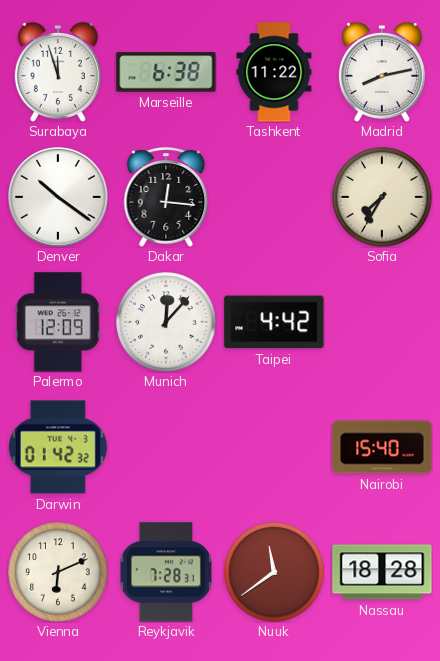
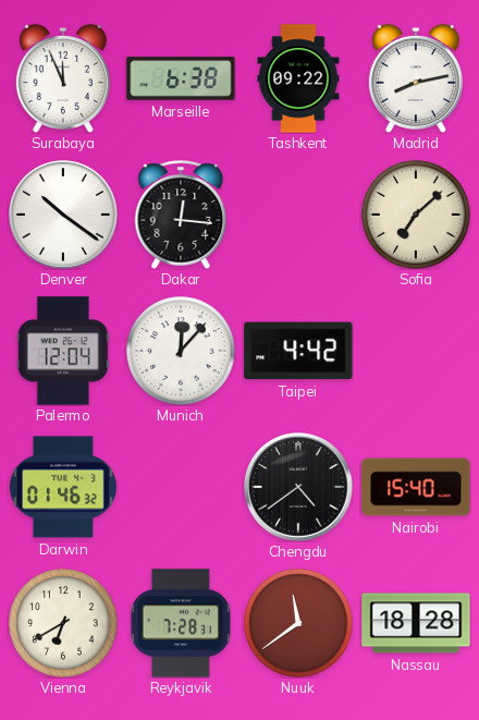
Surabaya: 11:57 -> 11:56 (63, 78)
Tashkent: 11:22 -> 09:22 (298, 78)
Sofia: 7:35 -> 7:08 (416, 215)
Palermo: 12:09 -> 12:04 (63, 351)
Darwin: 01:42 -> 01:46 (63, 487)
Chengdu: none -> 4:39 (299, 488)
Vienna: 6:11 -> 6:40 (63, 623)
